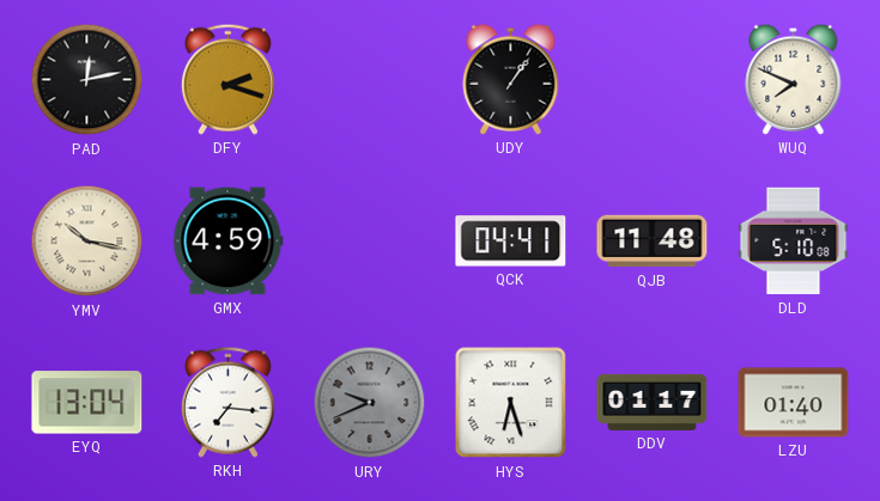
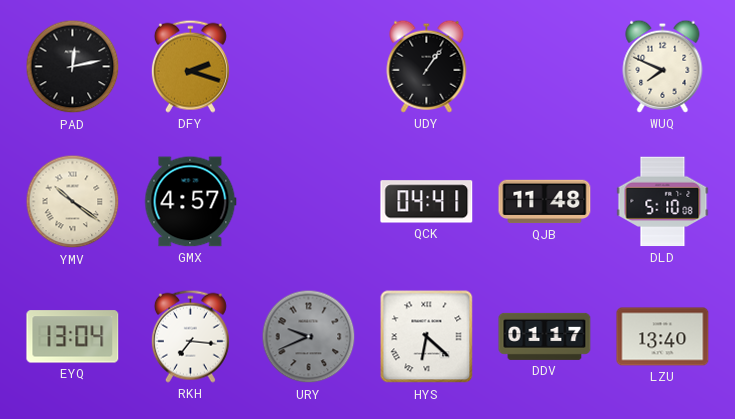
YMV: 10:17 -> 10:21 (73, 202)
GMX: 4:59 -> 4:57 (191, 202)
HYS: 6:27 -> 6:22 (427, 337)
LZU: 01:40 -> 13:40 (663, 337)
